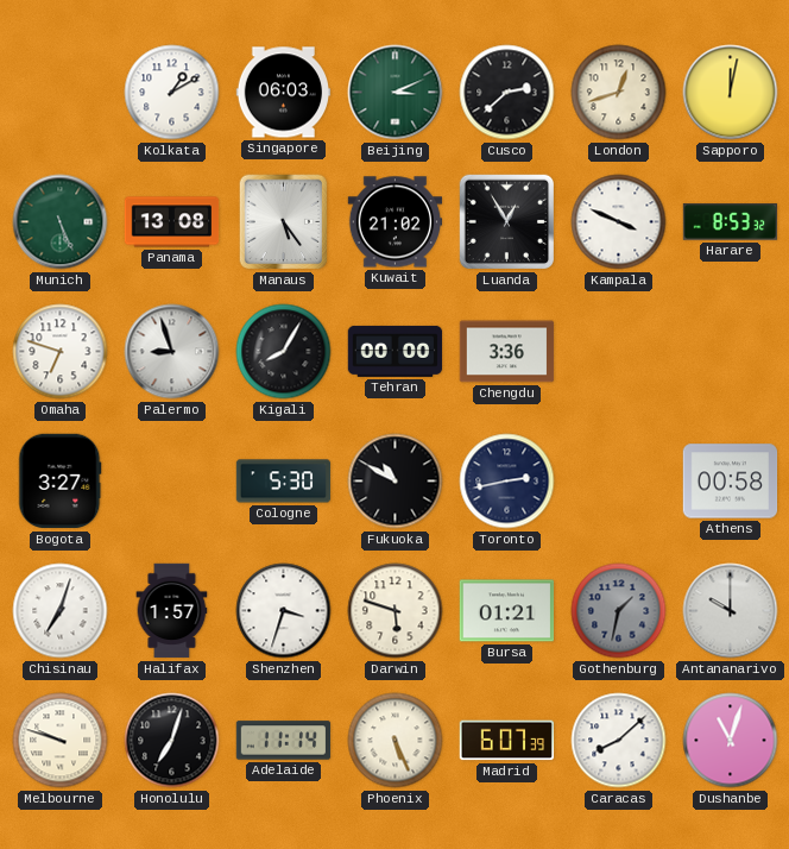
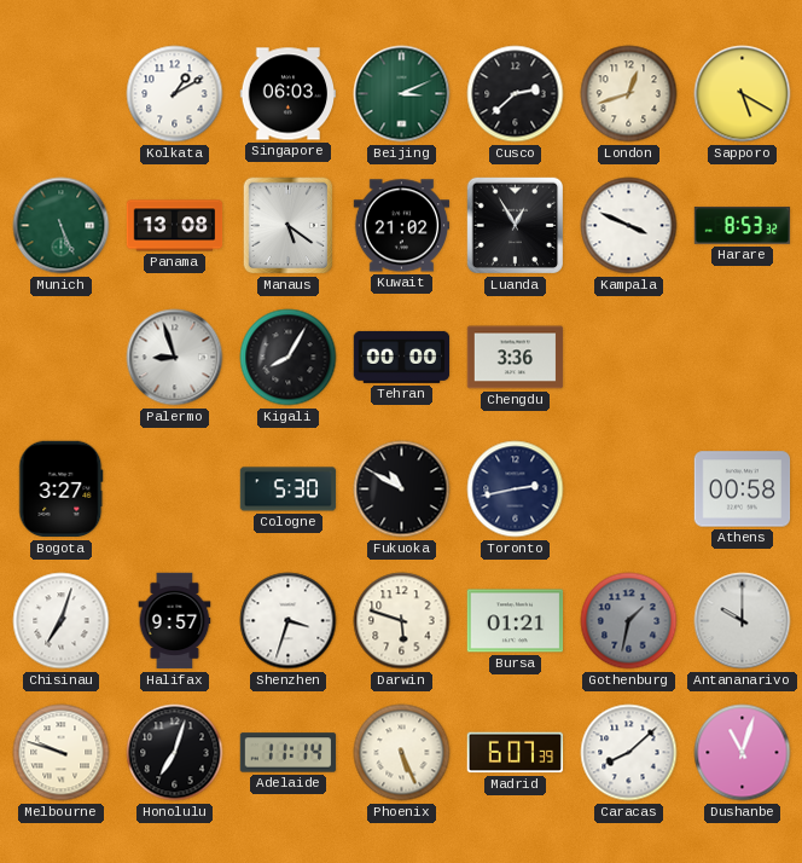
Sapporo: 12:02 -> 5:20 (743, 94)
Manaus: 5:24 -> 5:21 (289, 226)
Omaha: 6:48 -> none (61, 352)
Halifax: 1:57 -> 9:57 (175, 621)
